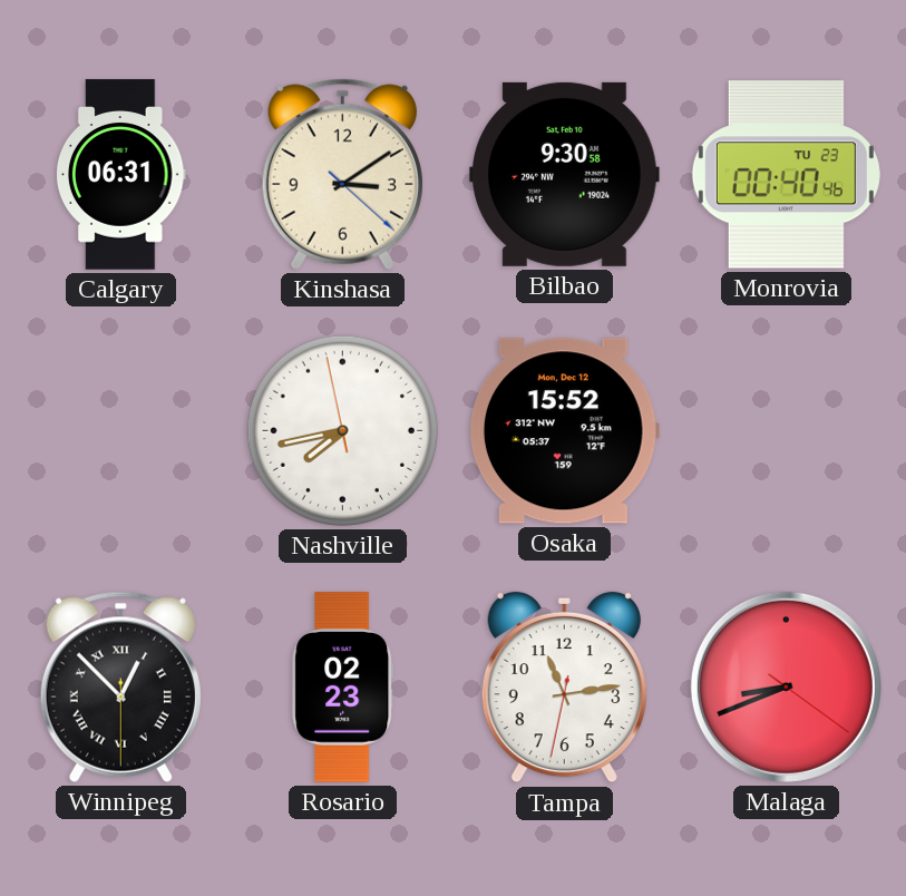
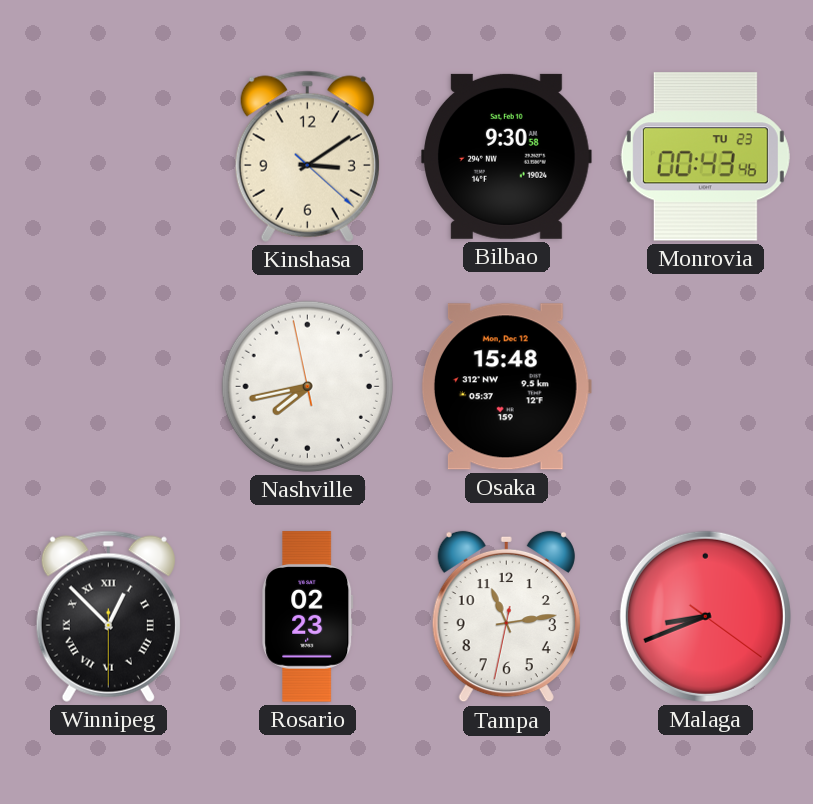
Calgary: 06:31 -> none (121, 175)
Monrovia: 00:40 -> 00:43 (705, 157)
Osaka: 15:52 -> 15:48 (506, 387)
